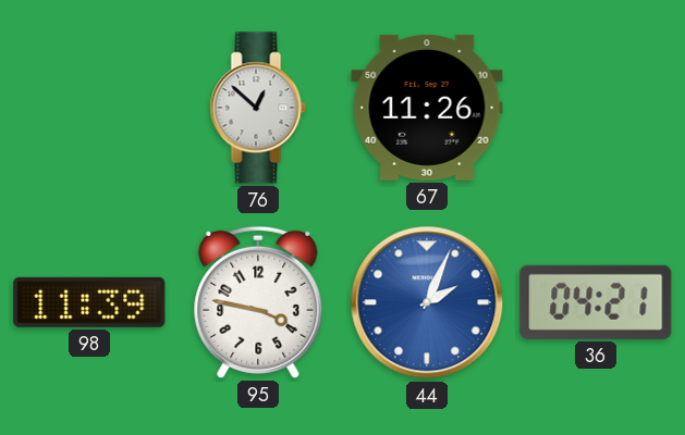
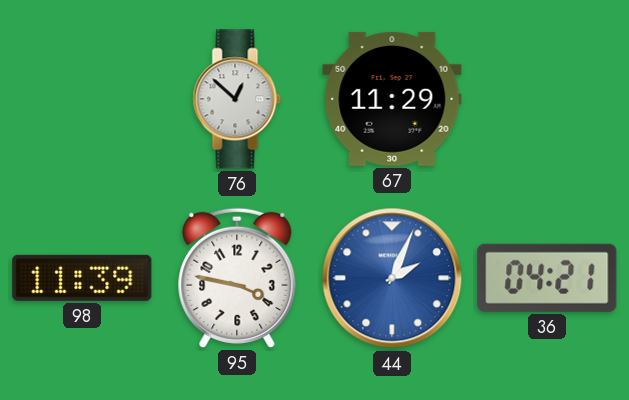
67: 11:26 -> 11:29 (392, 99)
